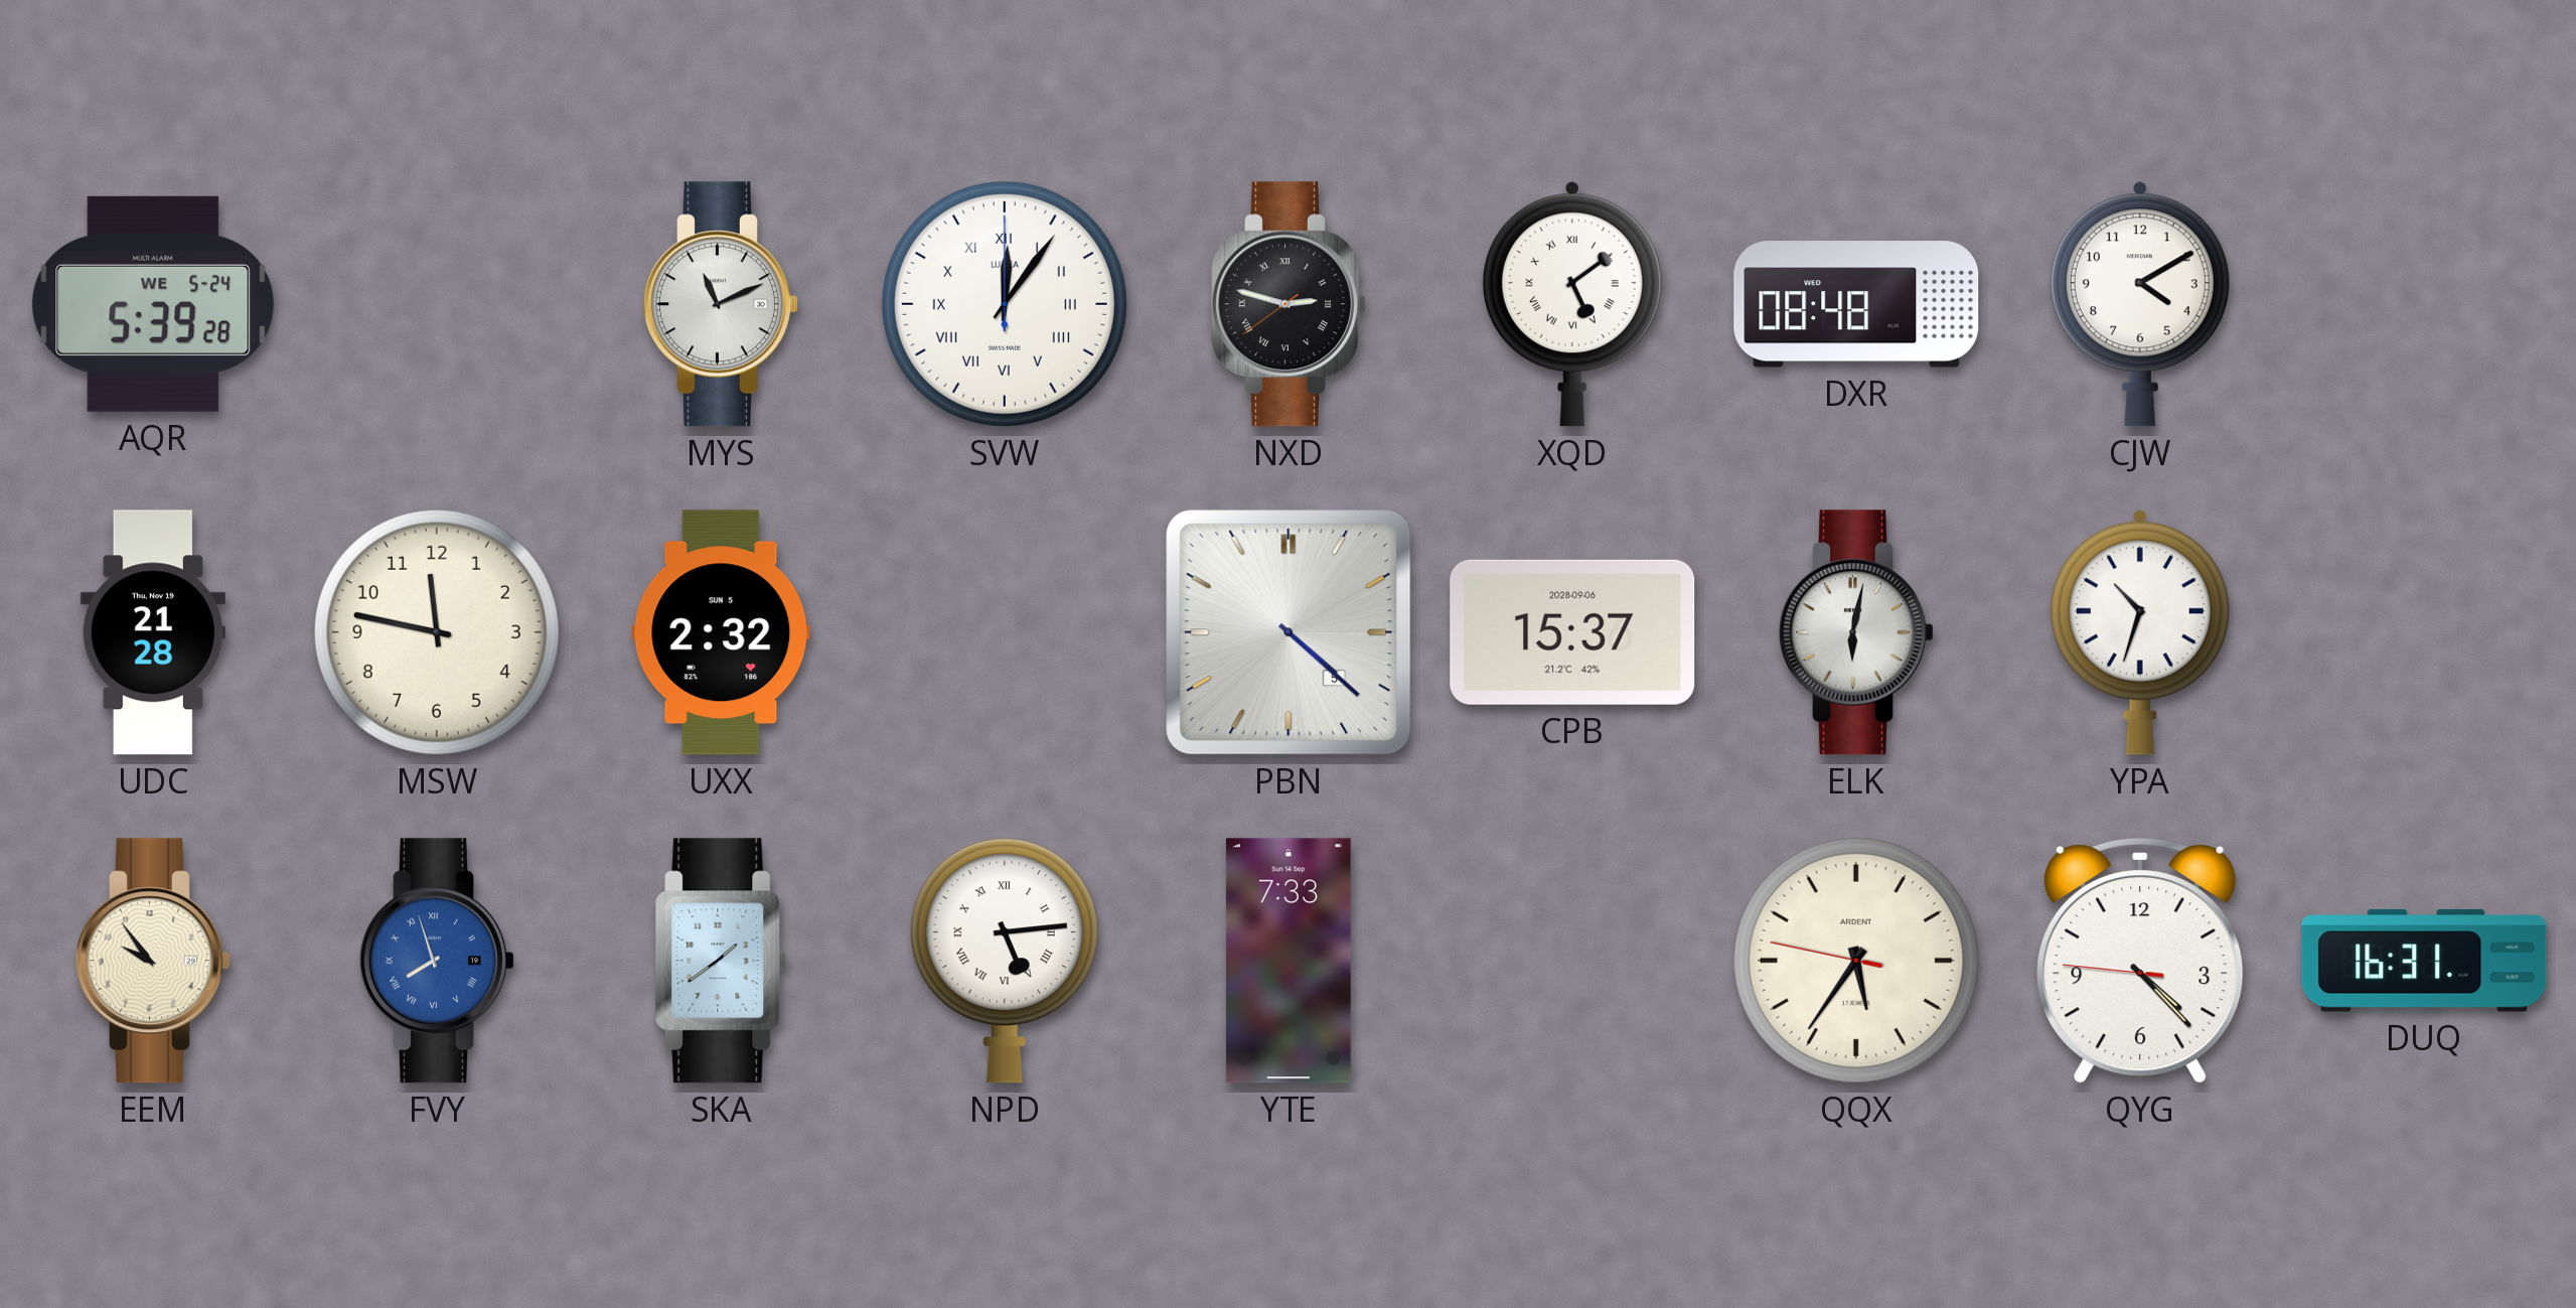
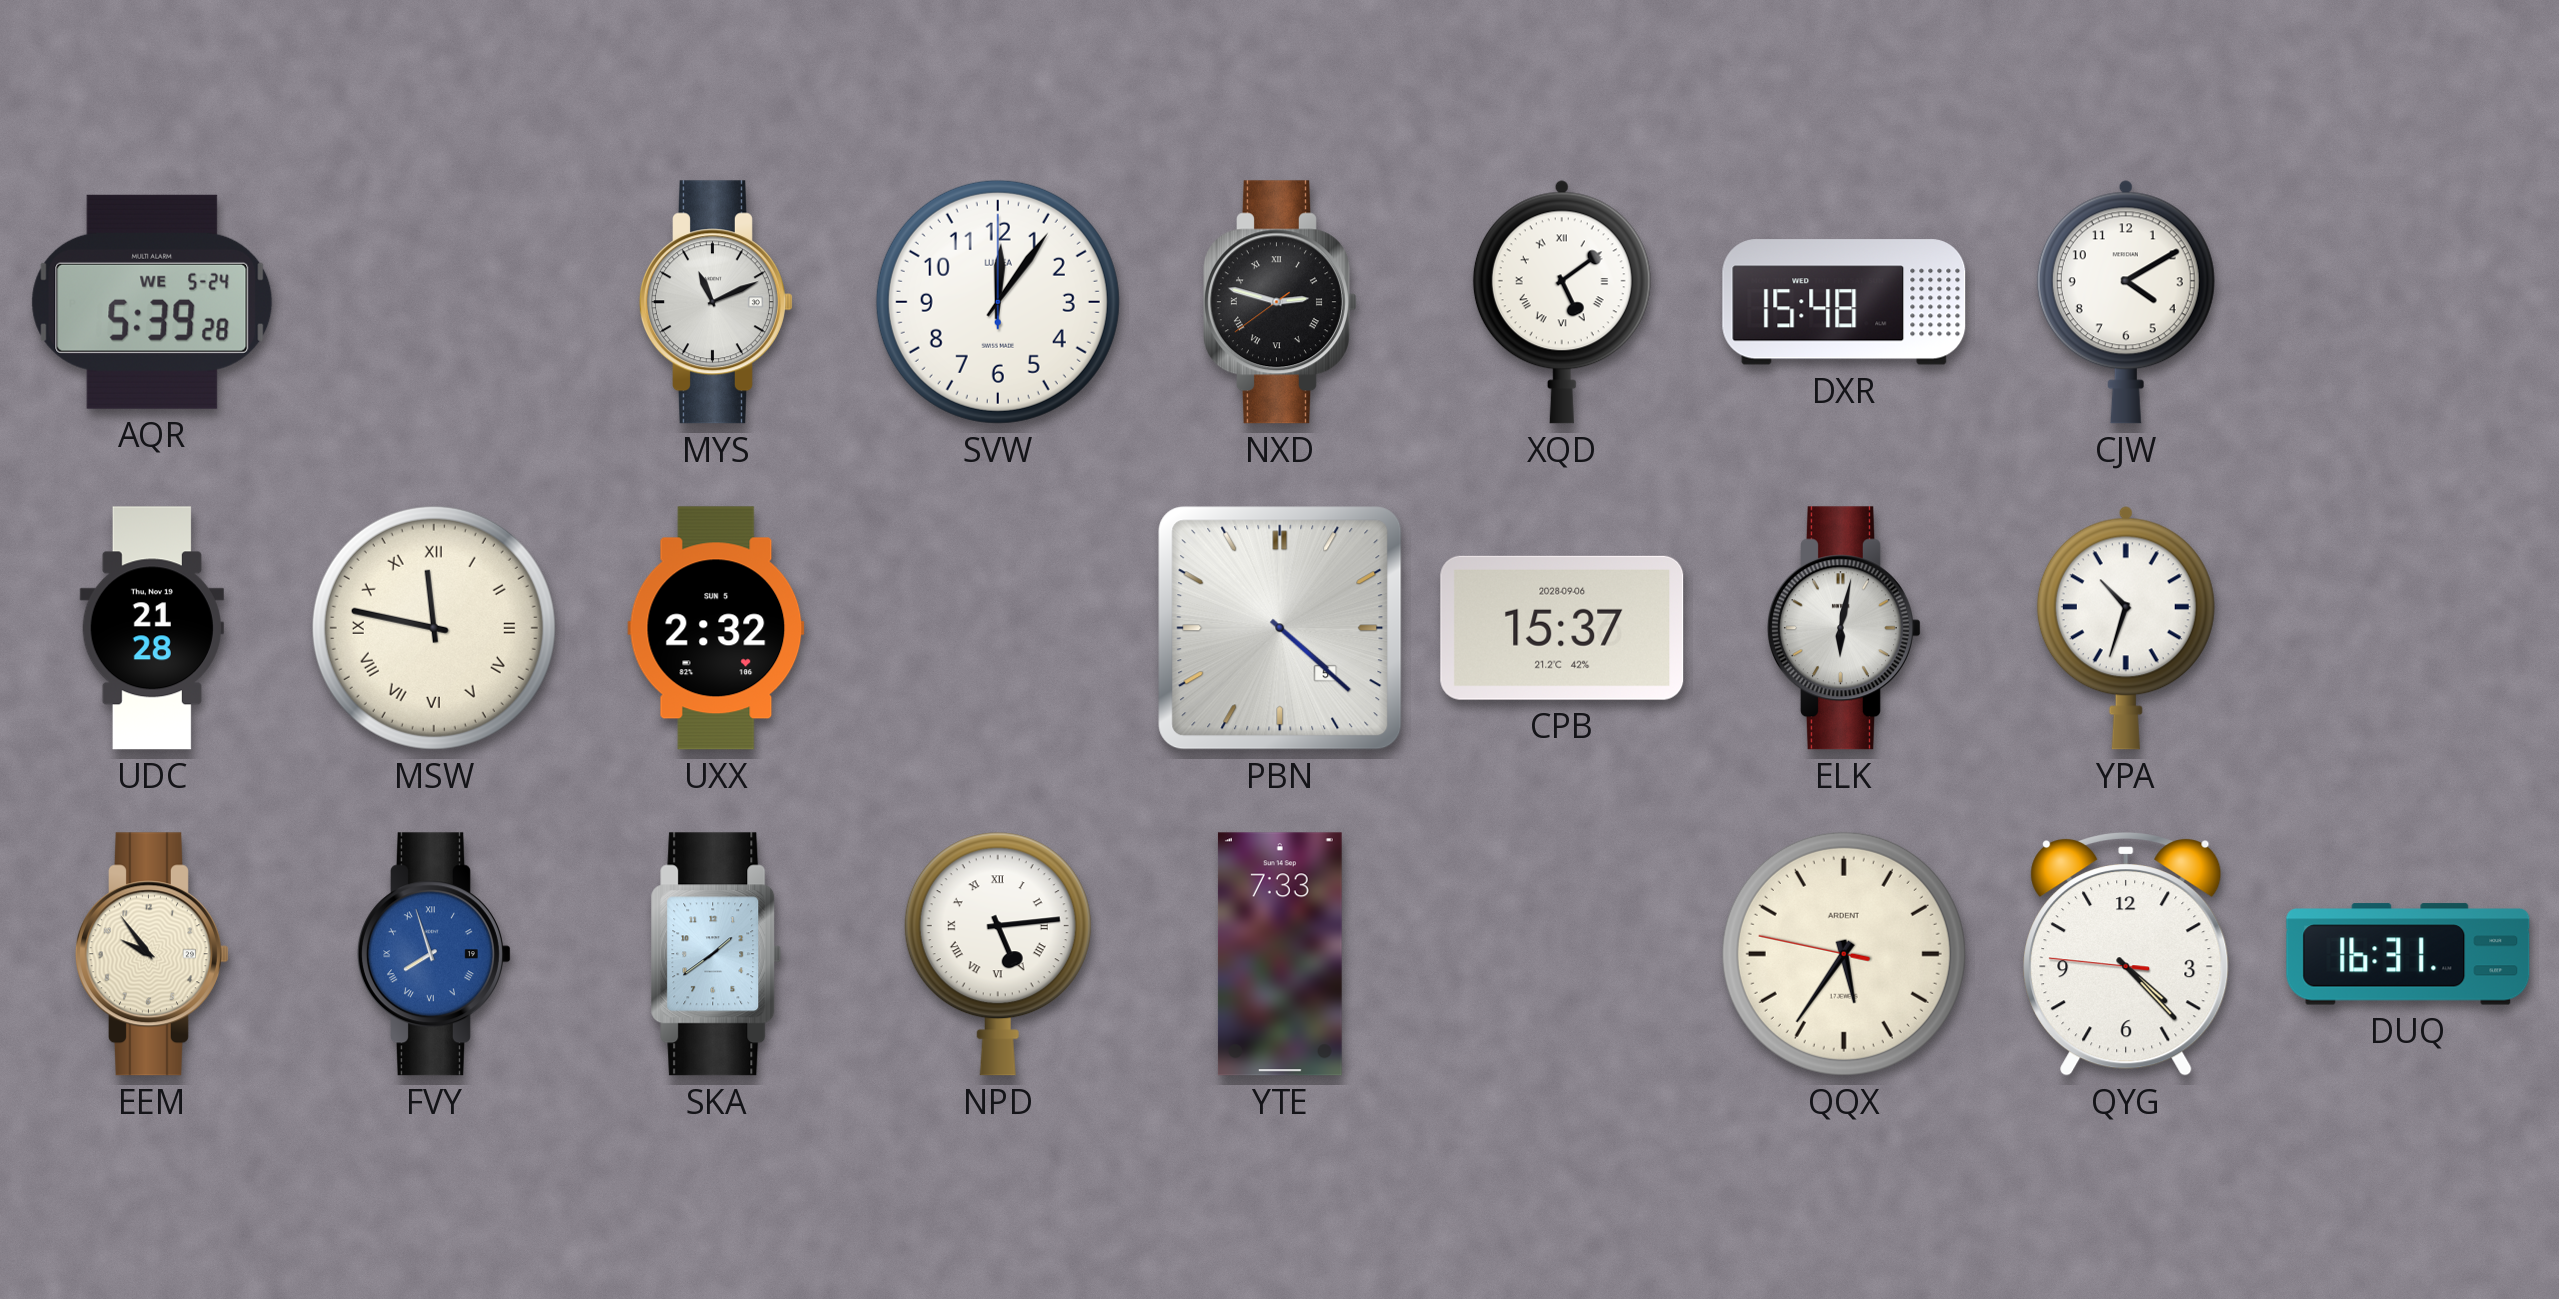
SVW numerals: Roman -> Arabic (998, 302)
DXR: 08:48 -> 15:48 (1844, 302)
MSW numerals: Arabic -> Roman (434, 628)
